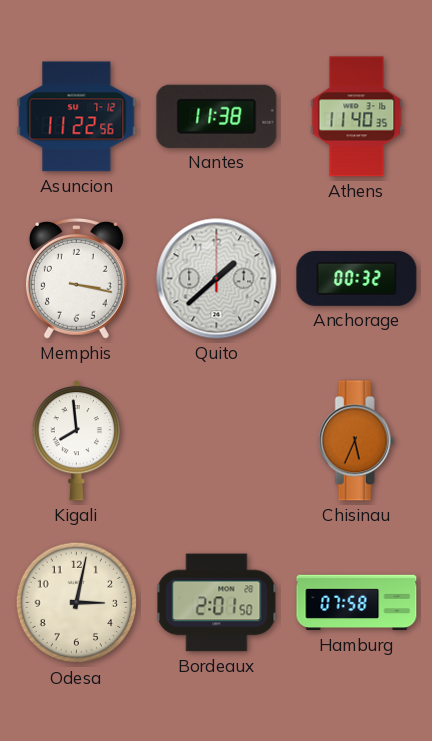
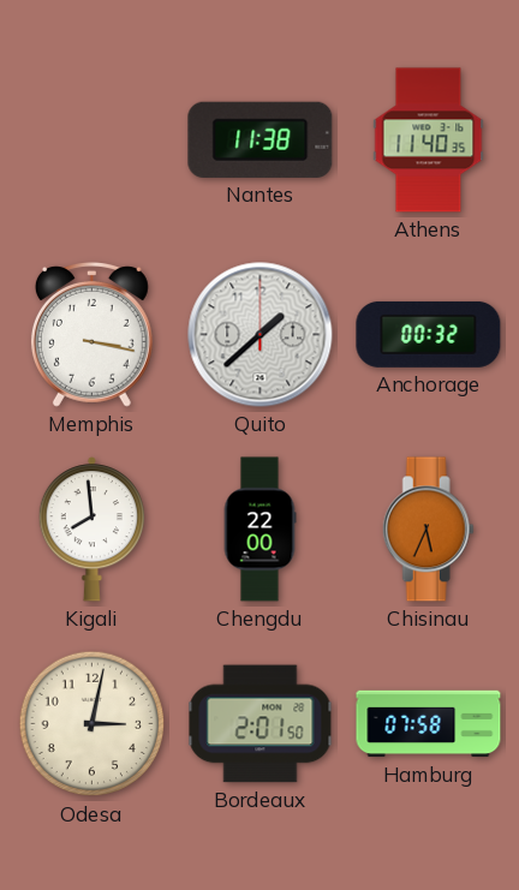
Asuncion: 11:22 -> none (77, 117)
Chengdu: none -> 22:00 (259, 530)
